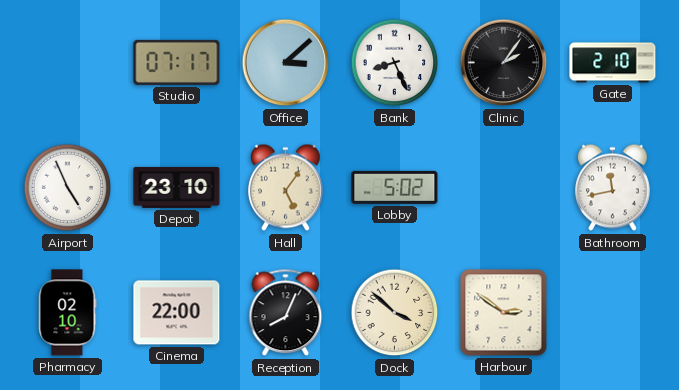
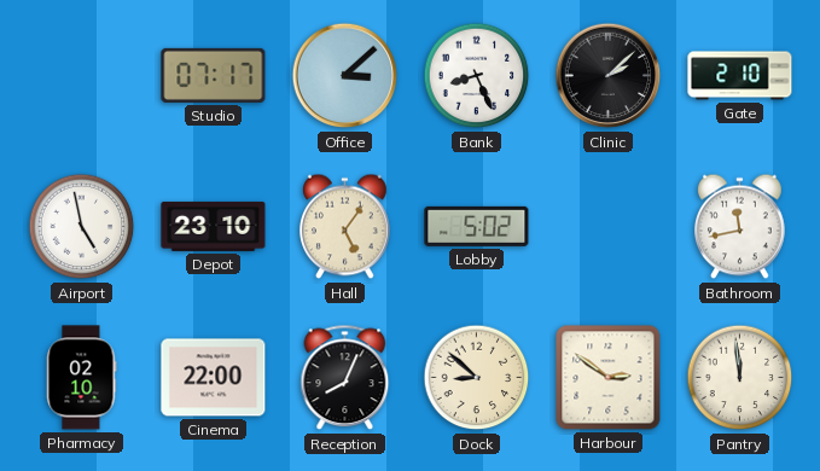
Clinic: 2:06 -> 2:08 (609, 76)
Airport: 4:56 -> 4:58 (82, 227)
Dock: 3:52 -> 8:52 (477, 378)
Pantry: none -> 11:59 (740, 378)
